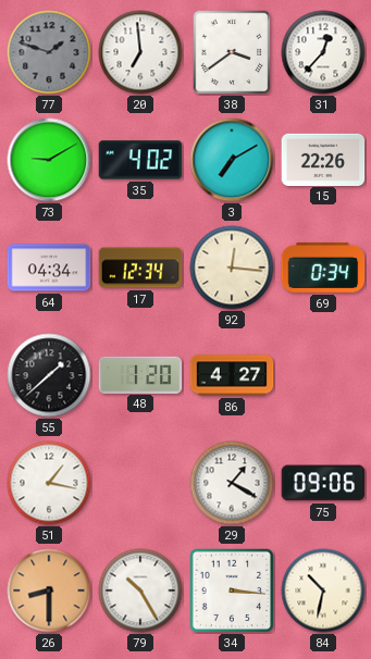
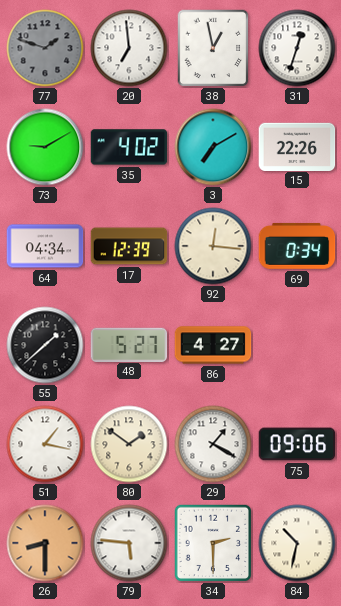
38: 3:39 -> 12:58 (213, 48)
31: 12:37 -> 12:33 (297, 48)
17: 12:34 -> 12:39 (129, 246)
48: 1:20 -> 5:27 (129, 344)
80: none -> 1:51 (129, 444)
79: 10:25 -> 5:46 (129, 543)
34: 3:16 -> 2:30 (213, 543)
